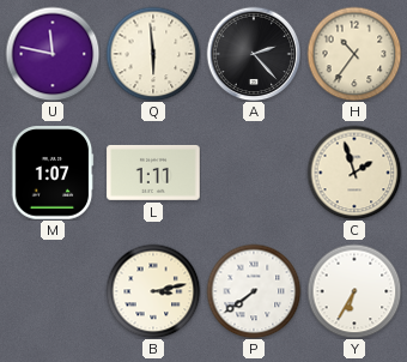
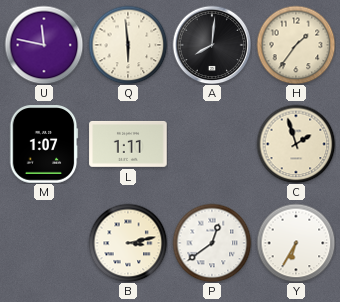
A: 2:23 -> 8:01 (212, 45)
H: 10:36 -> 1:36 (296, 45)
P: 7:39 -> 12:39 (212, 243)
